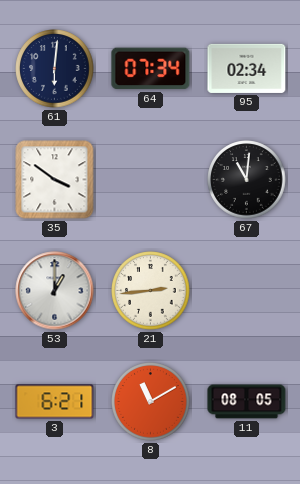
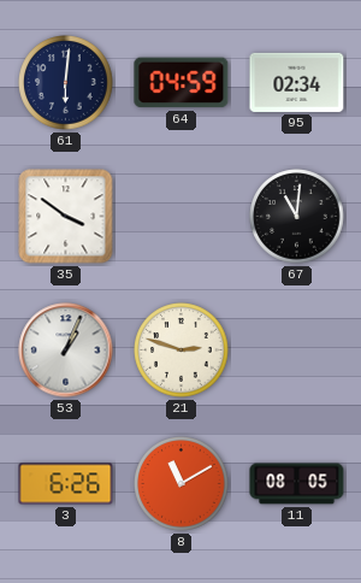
64: 07:34 -> 04:59 (182, 83)
53: 1:00 -> 1:04 (66, 351)
21: 2:44 -> 2:48 (182, 351)
3: 6:21 -> 6:26 (66, 484)
